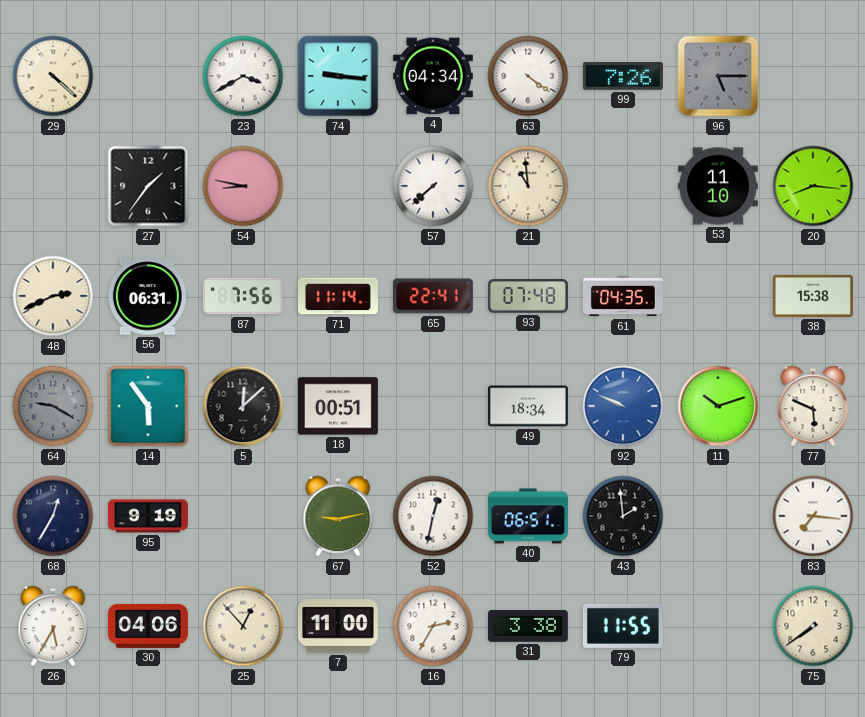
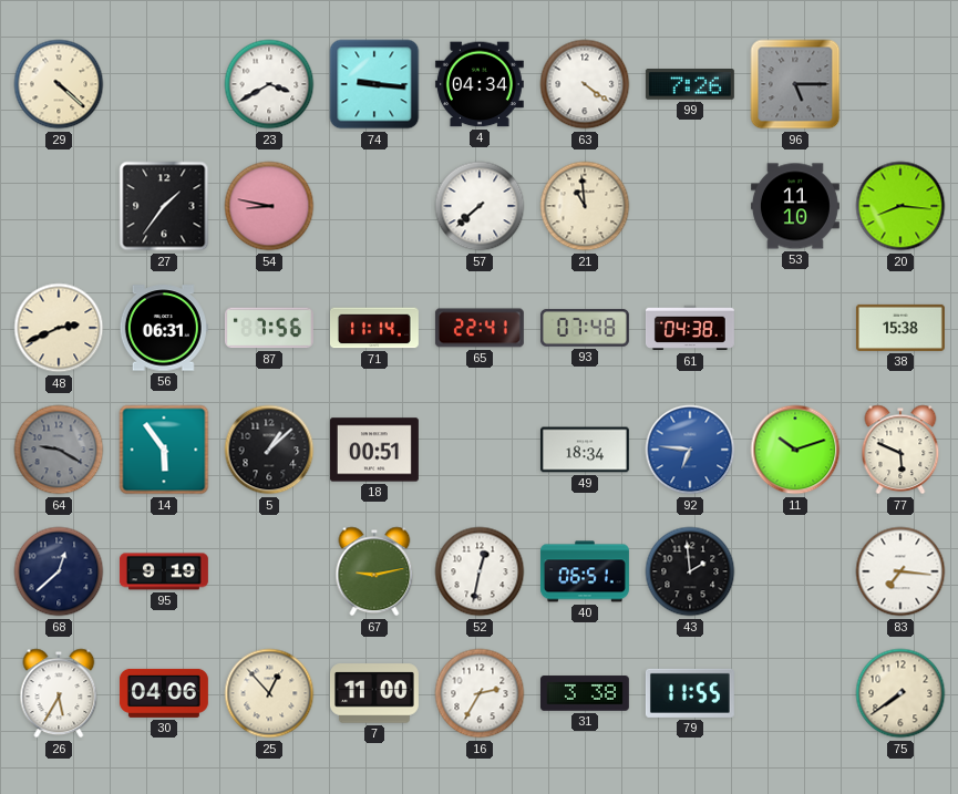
61: 04:35 -> 04:38 (690, 328)
5: 12:08 -> 1:08 (269, 450)
92: 9:49 -> 6:46 (690, 450)
68: 12:35 -> 12:38 (59, 571)
